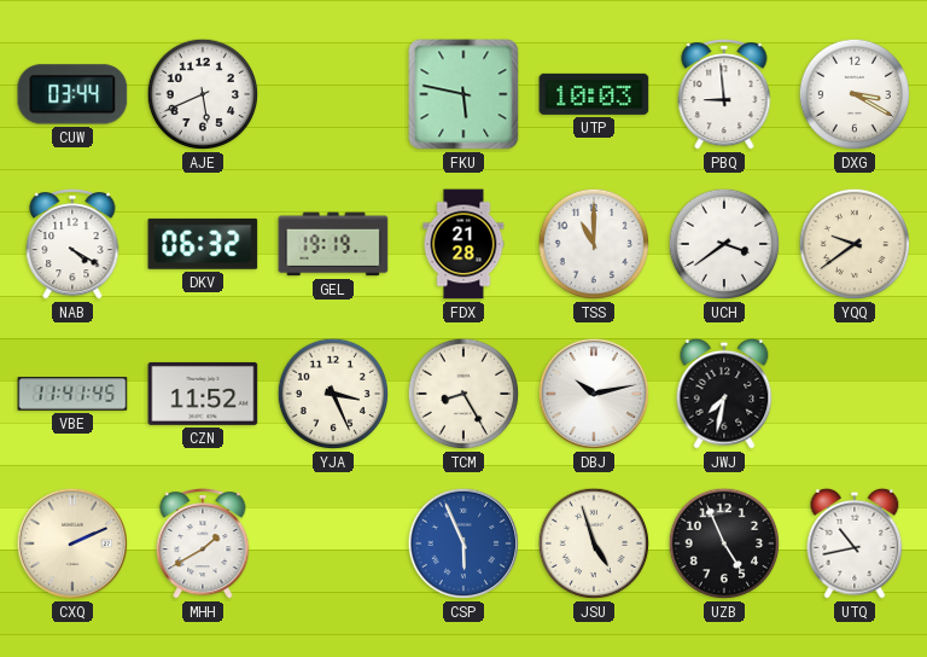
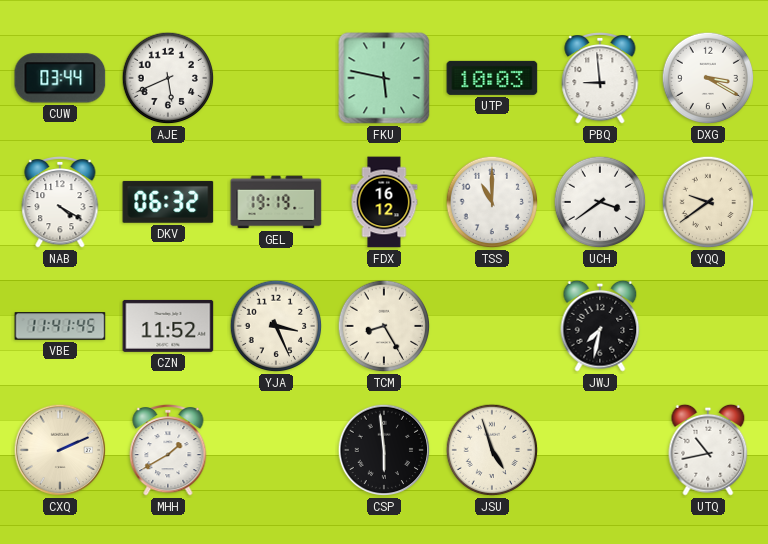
FDX: 21:28 -> 16:12 (384, 202)
DBJ: 10:13 -> none (594, 394)
CSP: 5:56 -> 5:59 (384, 450)
CSP dial: blue -> black (384, 450)
UZB: 4:56 -> none (724, 543)
